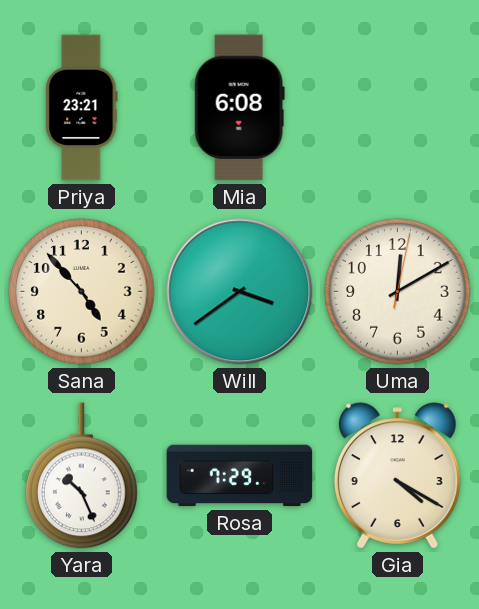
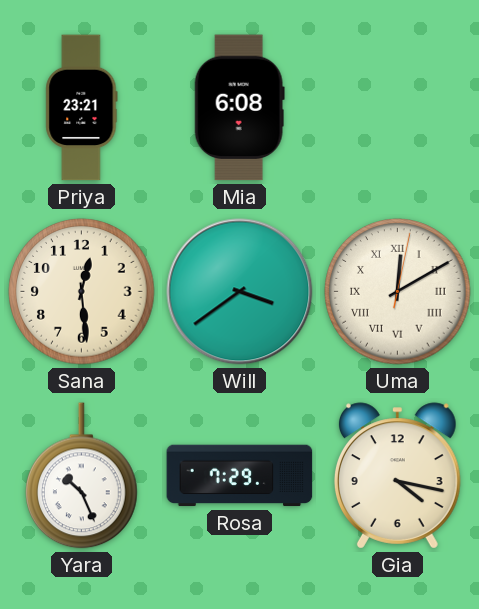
Sana: 4:53 -> 12:29 (82, 292)
Uma numerals: Arabic -> Roman (398, 292)
Gia: 4:20 -> 4:17 (397, 476)
